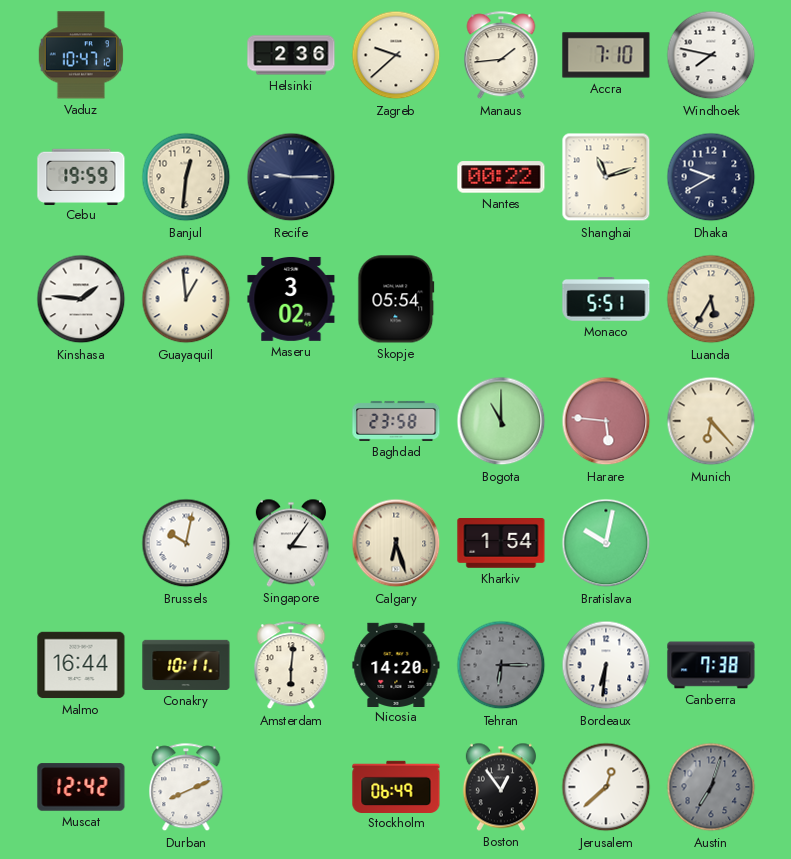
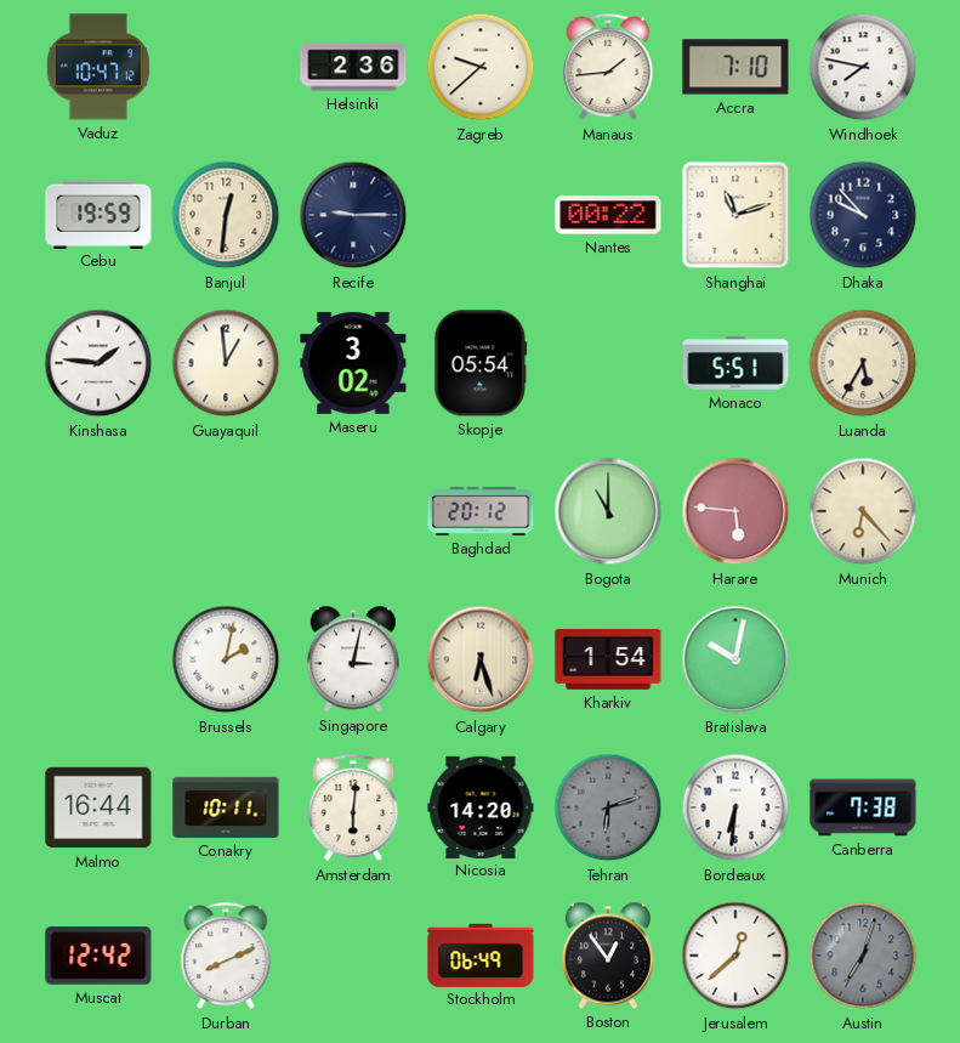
Dhaka: 9:40 -> 9:53 (863, 215)
Baghdad: 23:58 -> 20:12 (481, 511)
Brussels: 10:02 -> 2:02 (226, 659)
Singapore: 3:06 -> 3:02 (353, 659)
Tehran: 6:15 -> 6:12 (608, 807)
